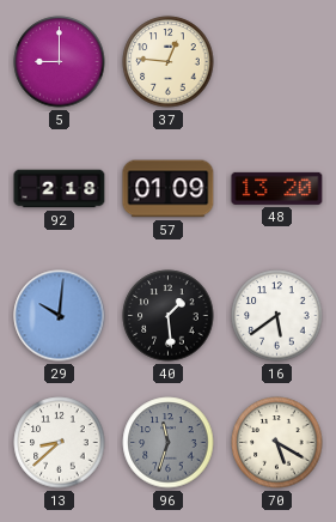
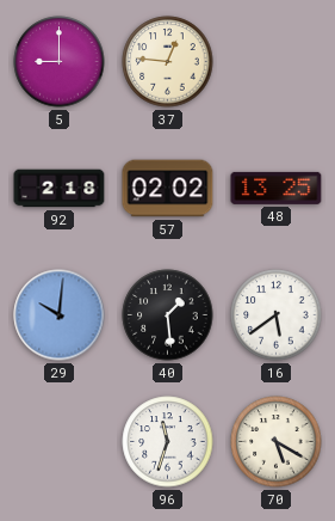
57: 01:09 -> 02:02 (168, 189)
48: 13:20 -> 13:25 (277, 188)
13: 8:38 -> none (60, 443)
96 dial: grey -> white (168, 442)
